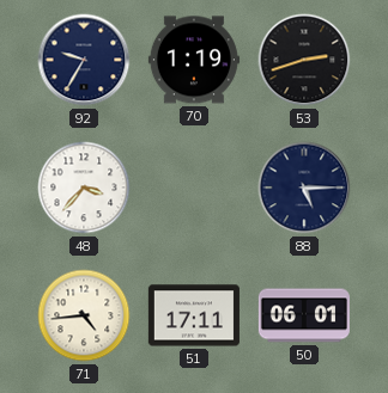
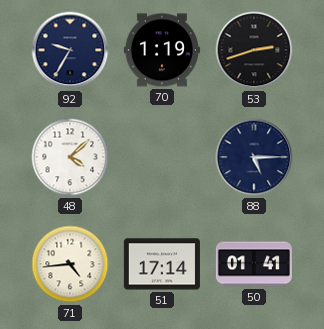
48: 3:37 -> 4:08 (70, 157)
51: 17:11 -> 17:14 (162, 264)
50: 06:01 -> 01:41 (254, 264)
